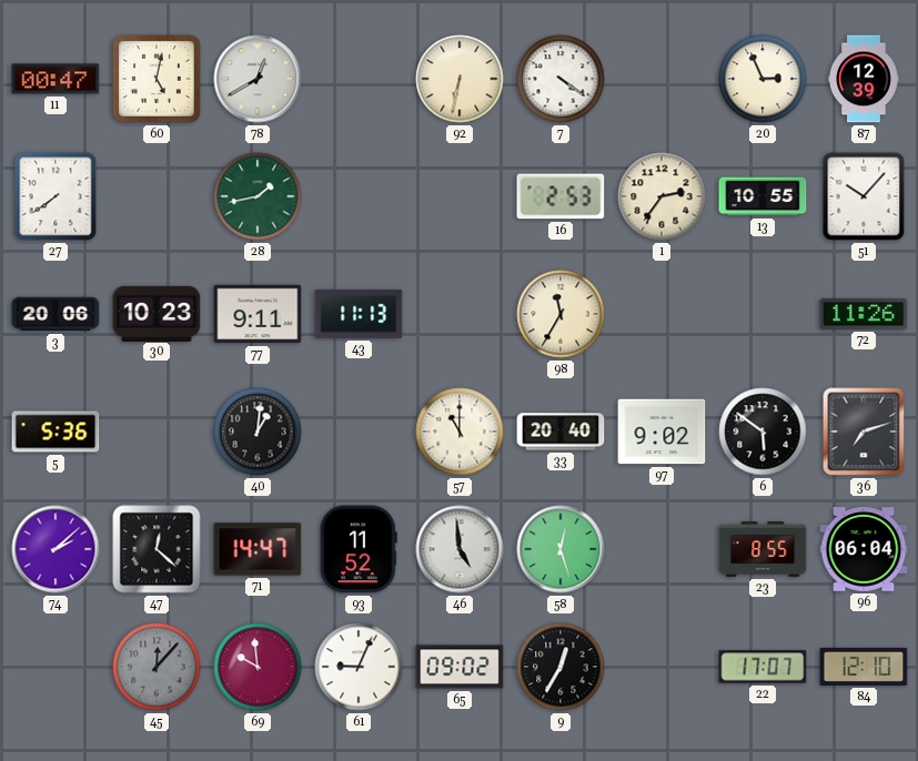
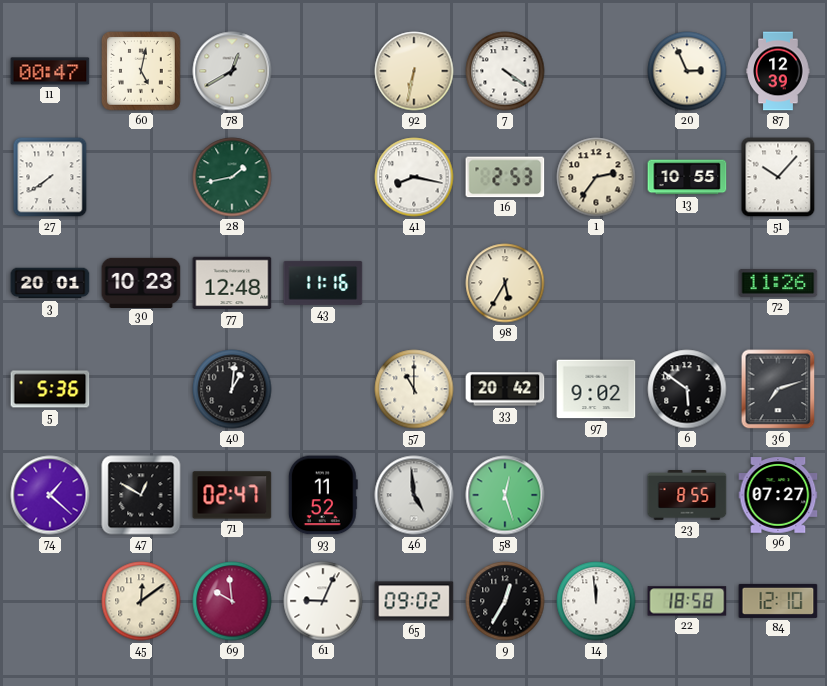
41: none -> 8:17 (414, 177)
3: 20:06 -> 20:01 (50, 283)
77: 9:11 -> 12:48 (232, 283)
43: 11:13 -> 11:16 (323, 283)
98: 11:35 -> 5:35 (505, 283)
33: 20:40 -> 20:42 (505, 389)
74: 2:08 -> 1:22 (50, 495)
47: 12:22 -> 12:50 (141, 495)
71: 14:47 -> 02:47 (232, 495)
96: 06:04 -> 07:27 (778, 495)
45: 12:07 -> 12:09 (141, 601)
45 dial: grey -> cream (141, 601)
14: none -> 11:59 (596, 601)
22: 17:07 -> 18:58 (687, 601)
